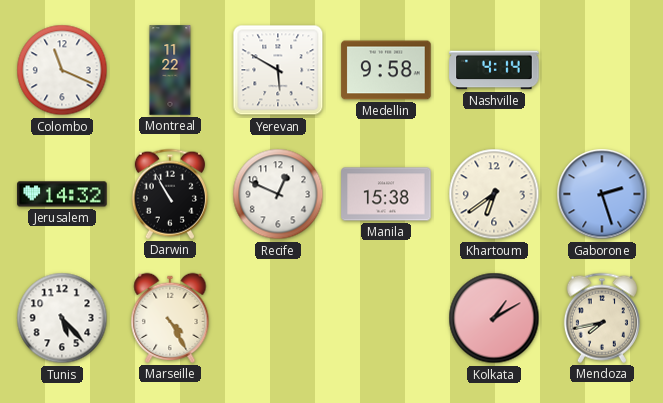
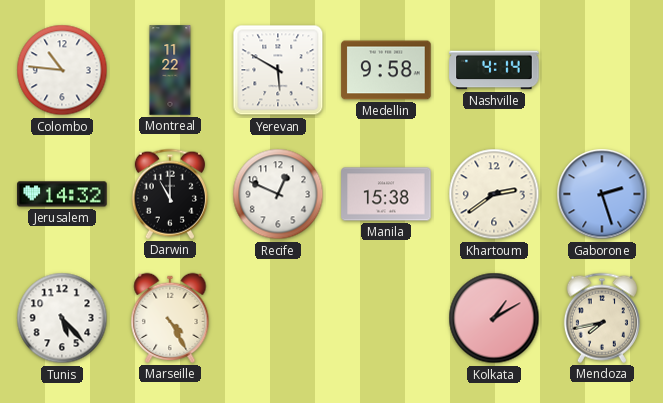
Colombo: 11:19 -> 10:46 (62, 70)
Darwin: 10:55 -> 11:00 (170, 194)
Khartoum: 6:39 -> 2:39 (494, 194)
